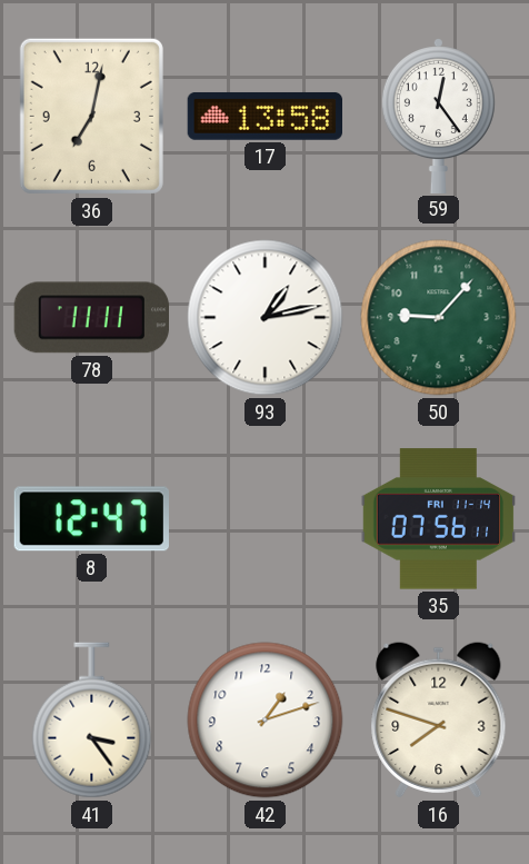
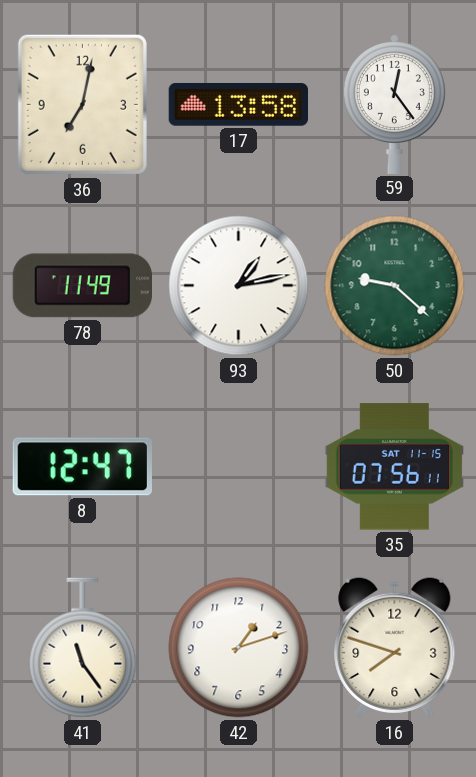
78: 11:11 -> 11:49 (82, 286)
50: 9:07 -> 9:22 (395, 286)
35 date: FRI 11-14 -> SAT 11-15 (395, 467)
41: 3:24 -> 11:24 (83, 648)
